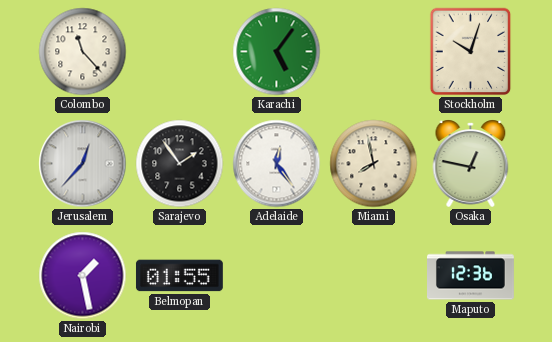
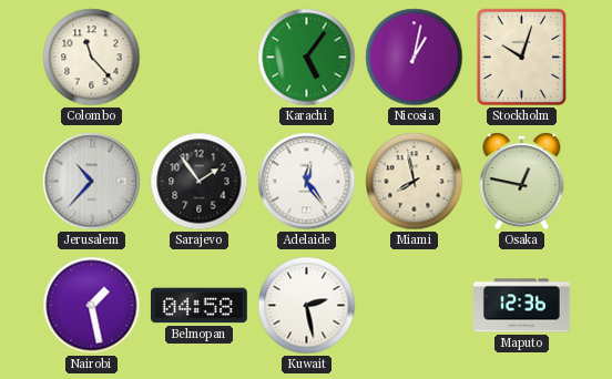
Nicosia: none -> 1:02 (415, 58)
Jerusalem: 12:37 -> 10:37 (92, 182)
Belmopan: 01:55 -> 04:58 (198, 306)
Kuwait: none -> 2:28 (307, 306)
